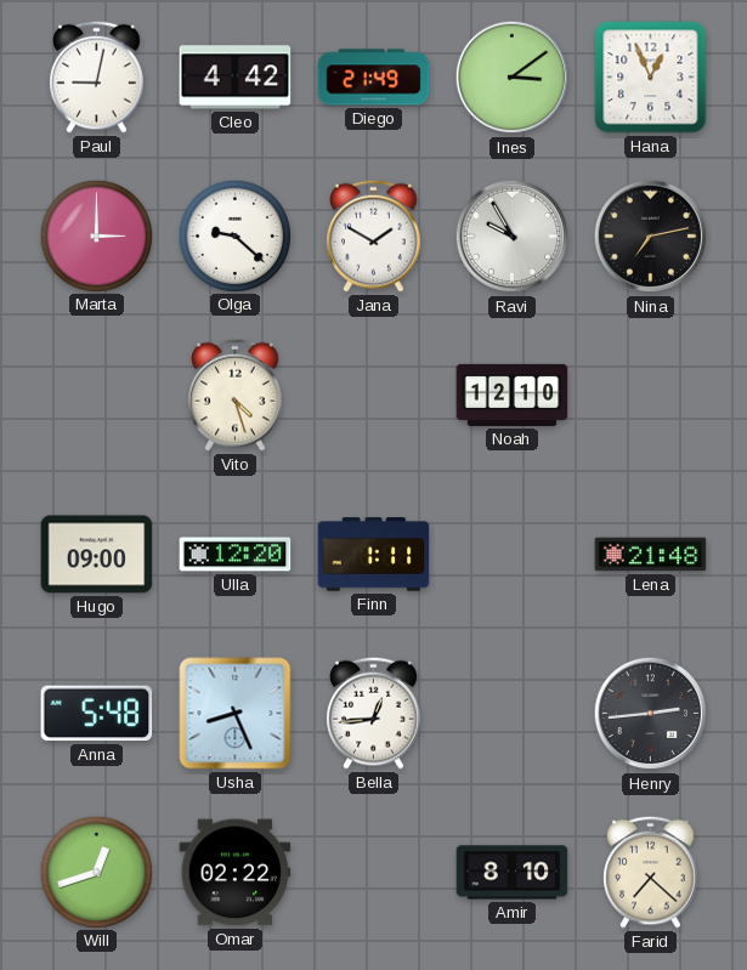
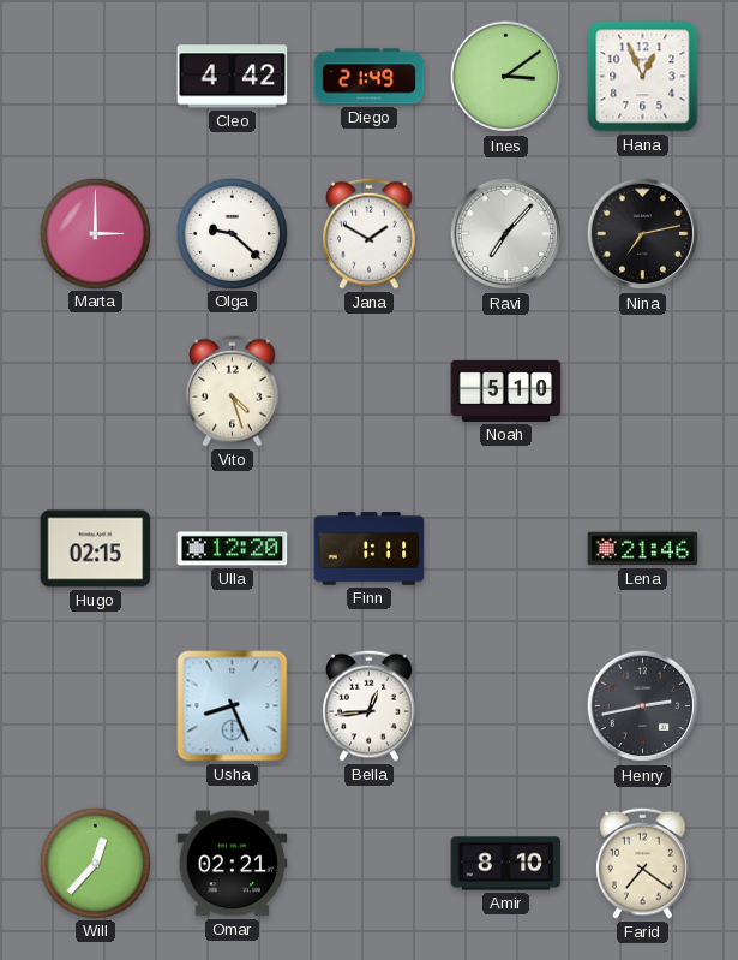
Paul: 9:02 -> none (97, 76)
Ravi: 9:55 -> 7:07 (506, 234)
Noah: 12:10 -> 5:10 (506, 390)
Hugo: 09:00 -> 02:15 (96, 549)
Lena: 21:48 -> 21:46 (643, 549)
Anna: 5:48 -> none (97, 714)
Henry: 2:44 -> 2:43 (643, 706)
Will: 12:42 -> 12:37 (95, 863)
Omar: 02:22 -> 02:21 (233, 864)
Farid: 7:22 -> 7:21 (643, 863)
